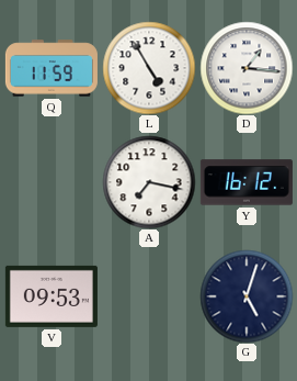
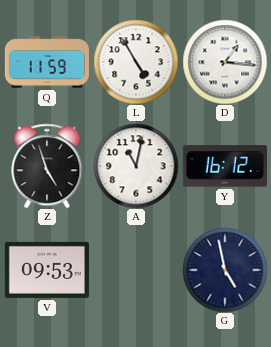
Z: none -> 4:57 (47, 166)
A: 7:17 -> 11:02 (136, 166)
G: 5:03 -> 4:58 (225, 270)
